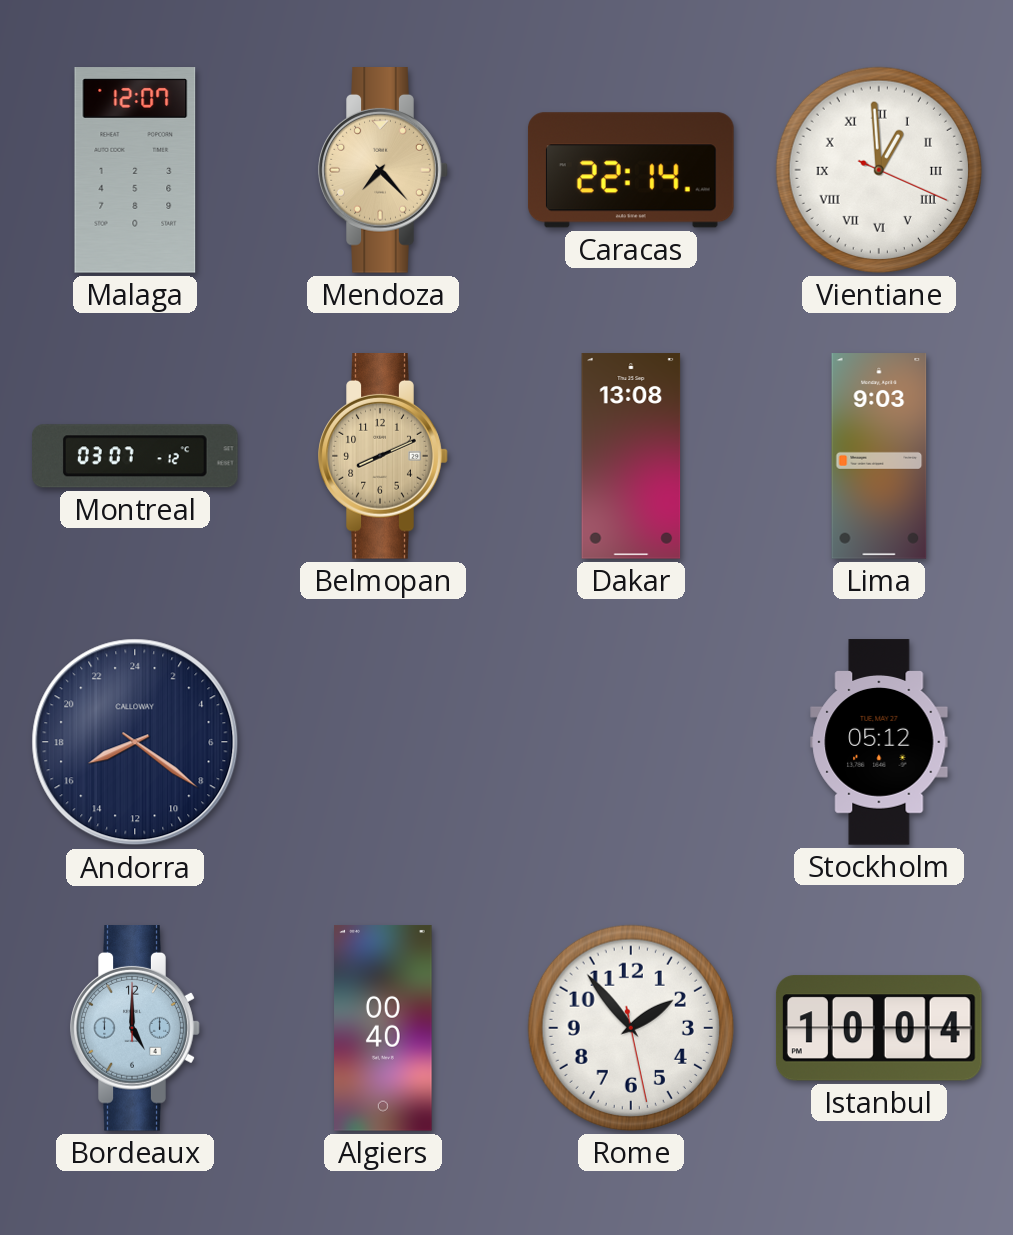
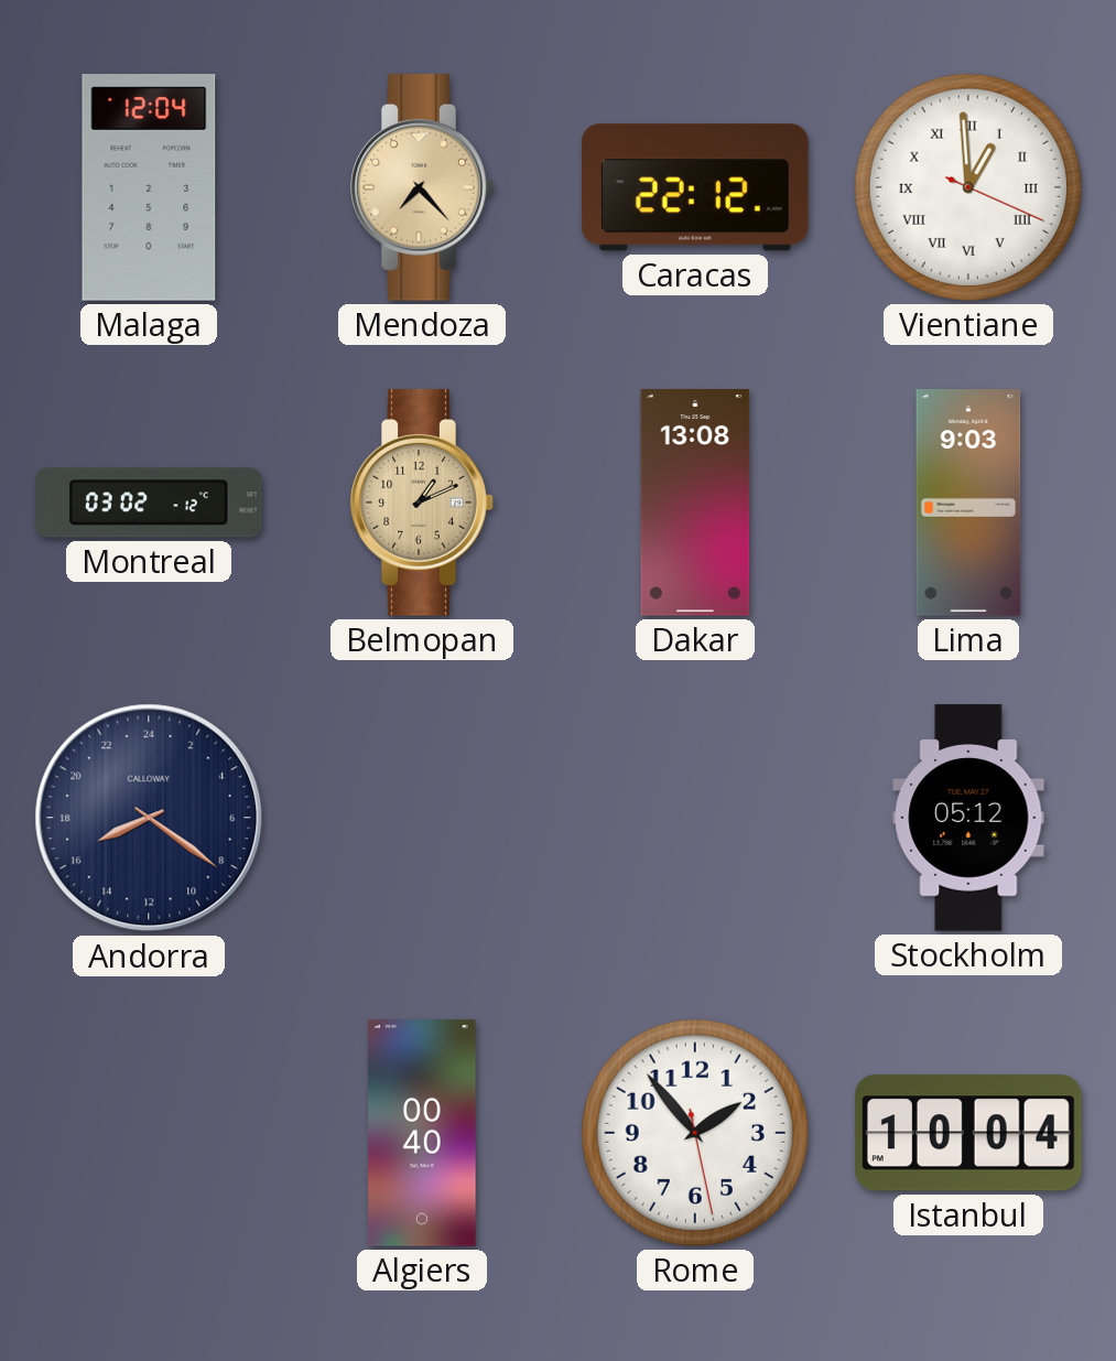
Malaga: 12:07 -> 12:04 (149, 187)
Caracas: 22:14 -> 22:12 (695, 187)
Montreal: 03:07 -> 03:02 (150, 503)
Belmopan: 8:11 -> 1:11 (422, 504)
Bordeaux: 5:00 -> none (135, 1029)
